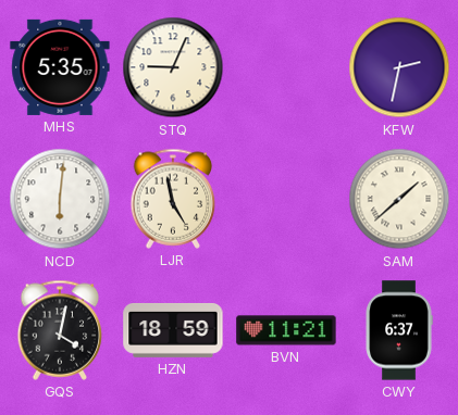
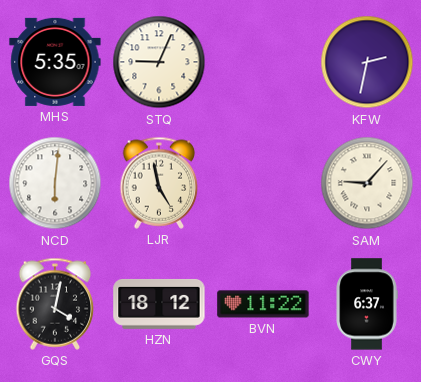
SAM: 1:38 -> 9:07 (367, 183)
HZN: 18:59 -> 18:12 (159, 304)
BVN: 11:21 -> 11:22 (263, 304)
